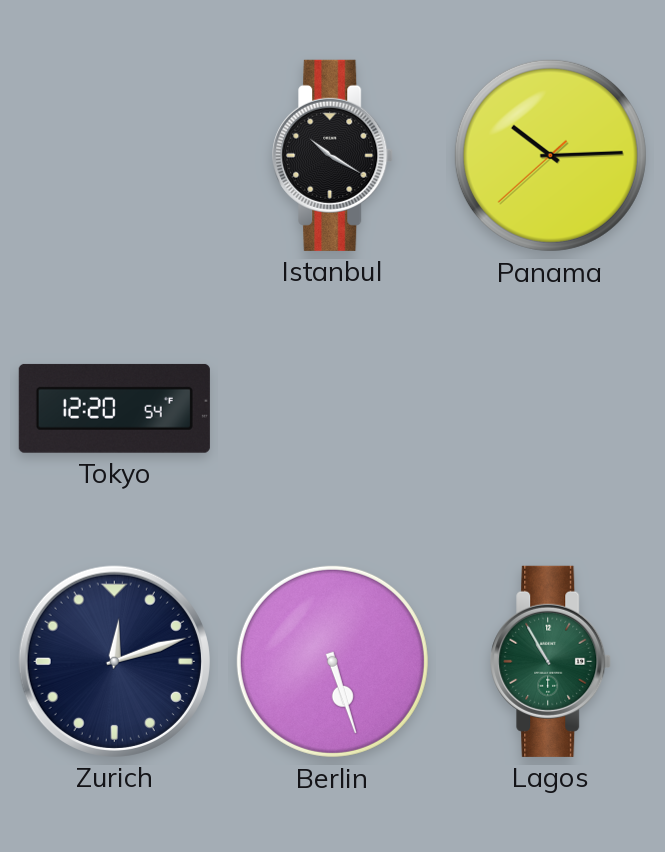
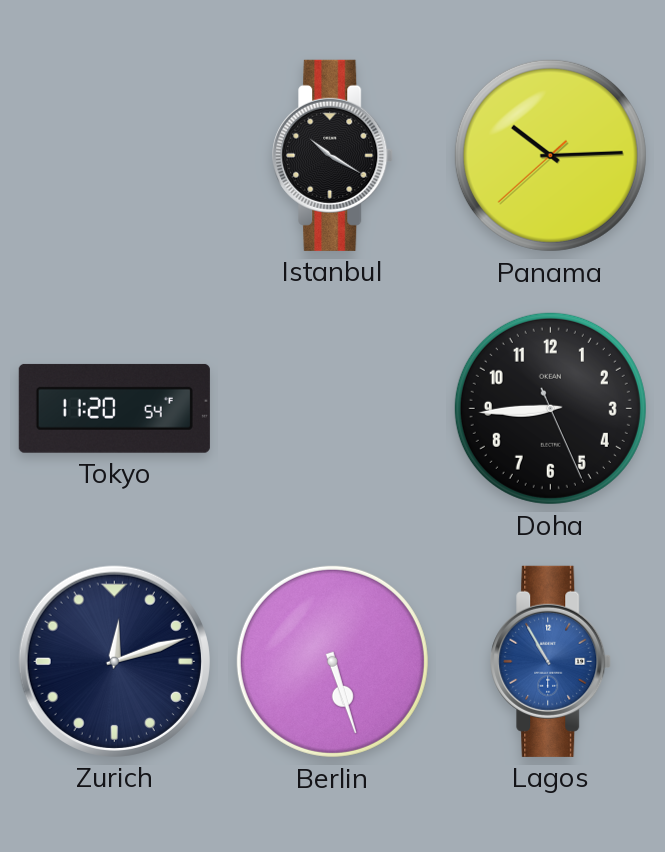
Tokyo: 12:20 -> 11:20 (114, 408)
Doha: none -> 8:44 (550, 408)
Lagos dial: green -> blue (551, 661)
